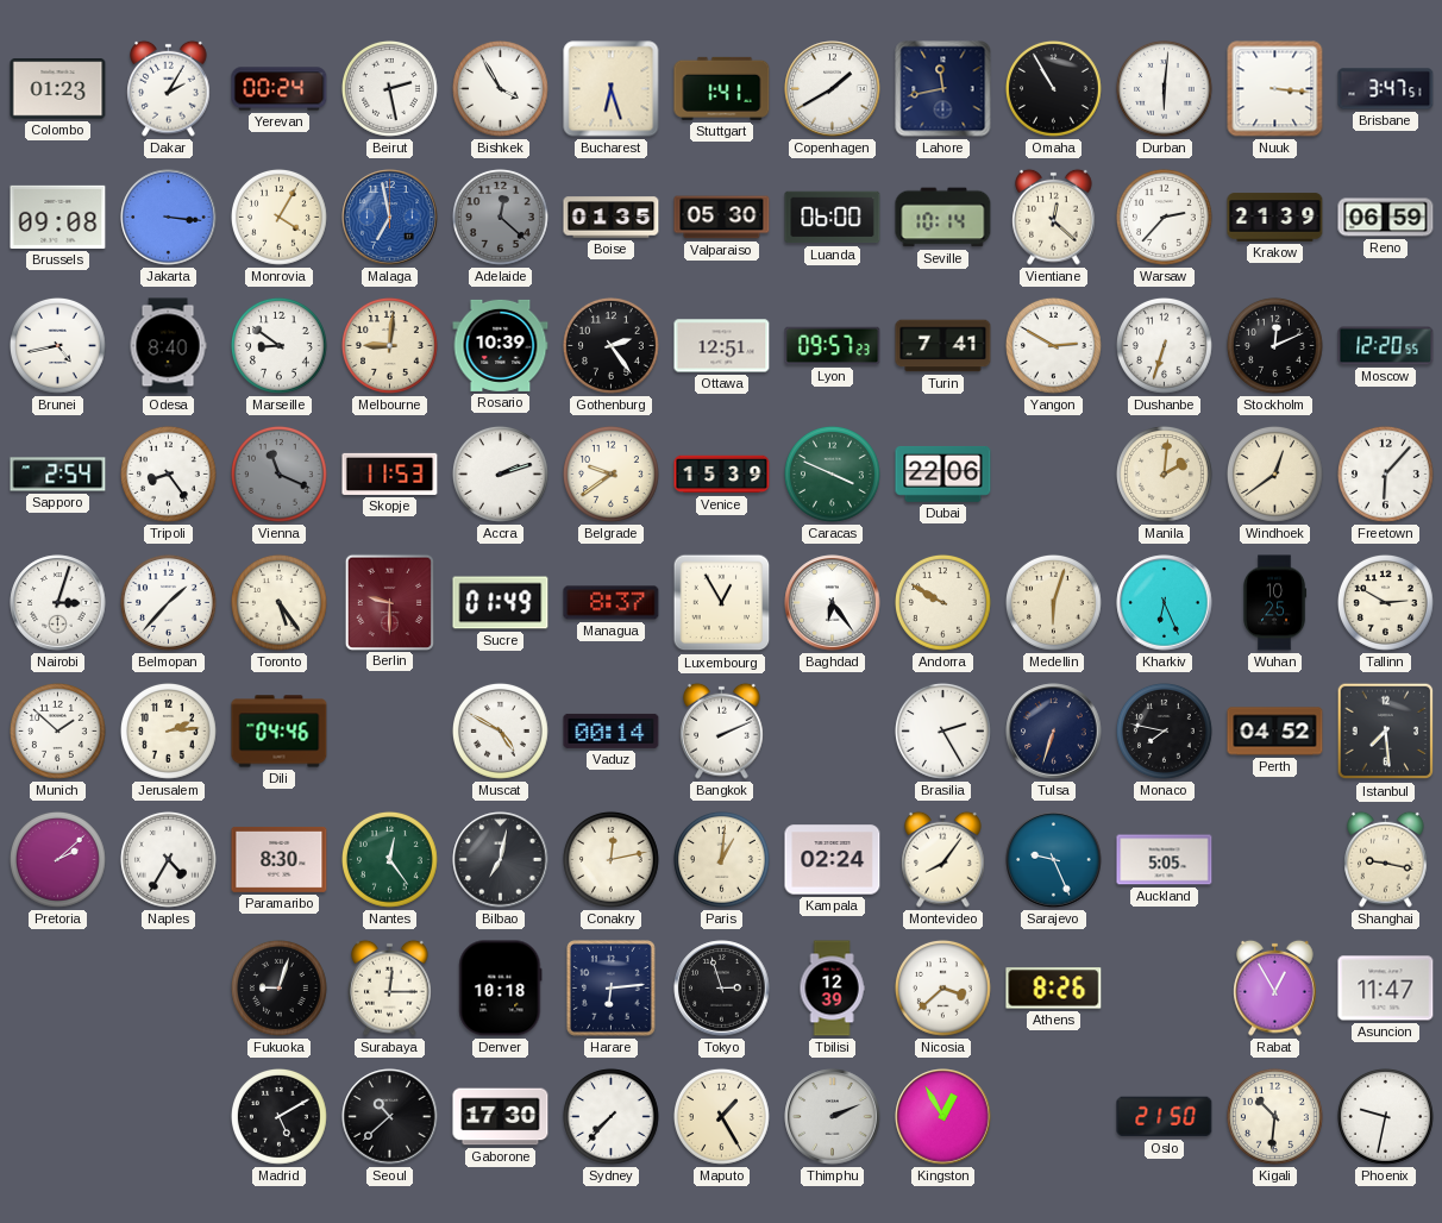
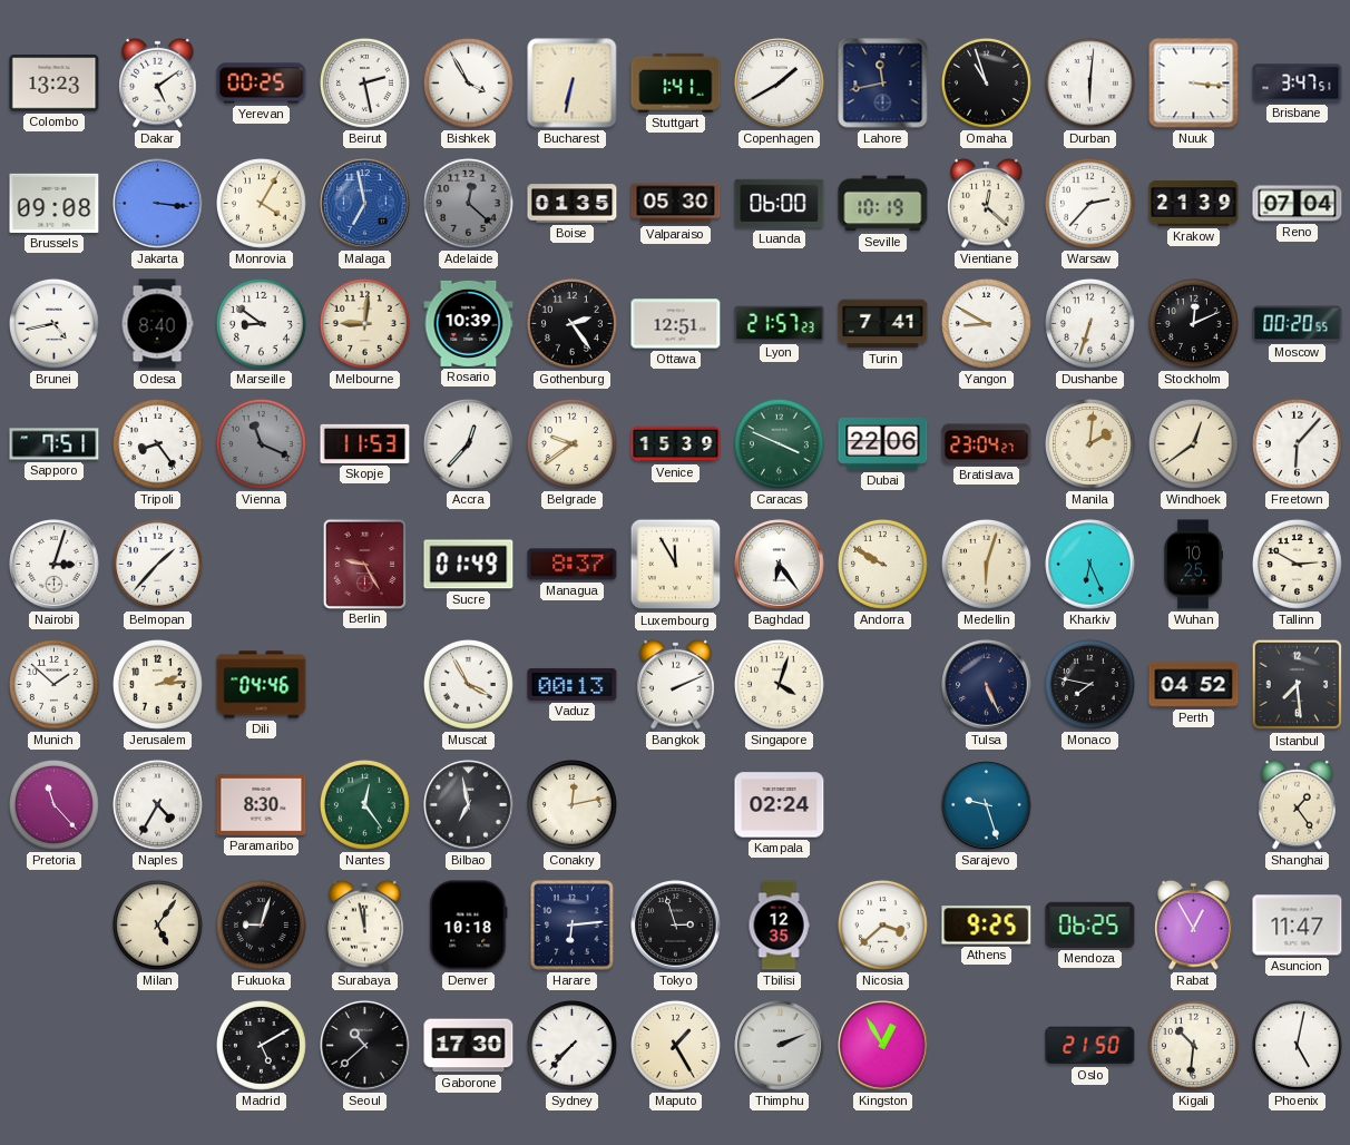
Colombo: 01:23 -> 13:23 (55, 84)
Dakar: 2:05 -> 5:09 (158, 82)
Yerevan: 00:24 -> 00:25 (262, 84)
Bucharest: 6:27 -> 6:32 (573, 84)
Omaha: 10:55 -> 10:57 (987, 84)
Seville: 10:14 -> 10:19 (883, 204)
Reno: 06:59 -> 07:04 (1298, 204)
Lyon: 09:57 -> 21:57 (780, 324)
Yangon: 2:50 -> 8:50 (987, 324)
Moscow: 12:20 -> 00:20 (1298, 324)
Sapporo: 2:54 -> 7:51 (55, 444)
Accra: 2:12 -> 12:37 (469, 444)
Bratislava: none -> 23:04 (987, 444)
Toronto: 5:24 -> none (280, 603)
Berlin: 9:30 -> 9:25 (364, 564)
Luxembourg: 12:55 -> 11:55 (676, 565)
Muscat: 4:50 -> 3:55 (469, 685)
Vaduz: 00:14 -> 00:13 (573, 684)
Singapore: none -> 4:03 (780, 685)
Brasilia: 2:25 -> none (943, 732)
Tulsa: 6:33 -> 5:26 (987, 685)
Pretoria: 2:08 -> 11:23 (55, 805)
Bilbao: 7:02 -> 6:58 (469, 805)
Paris: 1:01 -> none (722, 860)
Montevideo: 8:06 -> none (943, 859)
Sarajevo: 9:26 -> 9:27 (987, 805)
Auckland: 5:05 -> none (1165, 860)
Shanghai: 9:17 -> 1:24 (1298, 804)
Milan: none -> 5:06 (158, 926)
Surabaya: 12:15 -> 11:58 (365, 924)
Tbilisi: 12:39 -> 12:35 (779, 926)
Athens: 8:26 -> 9:25 (987, 926)
Mendoza: none -> 06:25 (1090, 924)
Phoenix: 9:32 -> 5:02 (1298, 1046)
